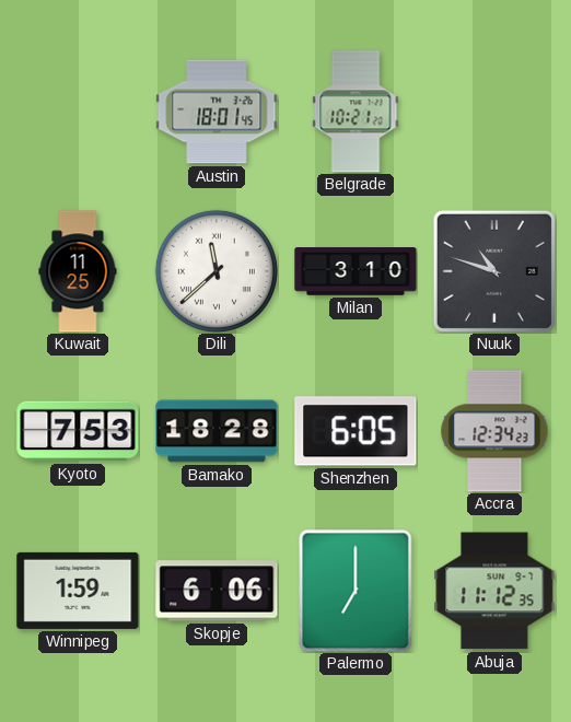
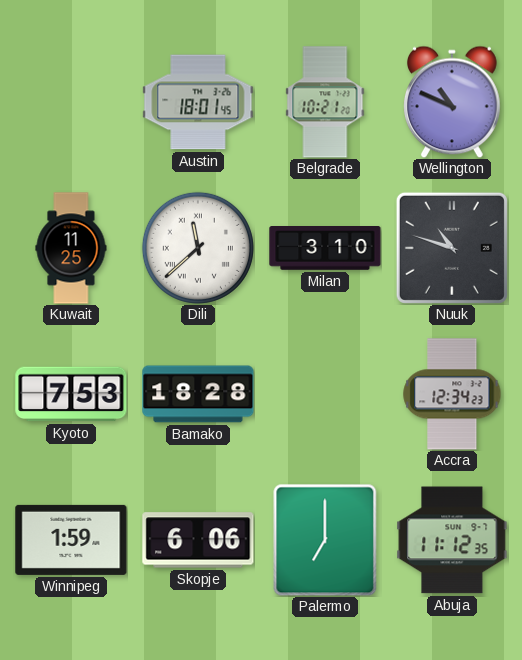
Wellington: none -> 10:49 (453, 102)
Shenzhen: 6:05 -> none (356, 431)
